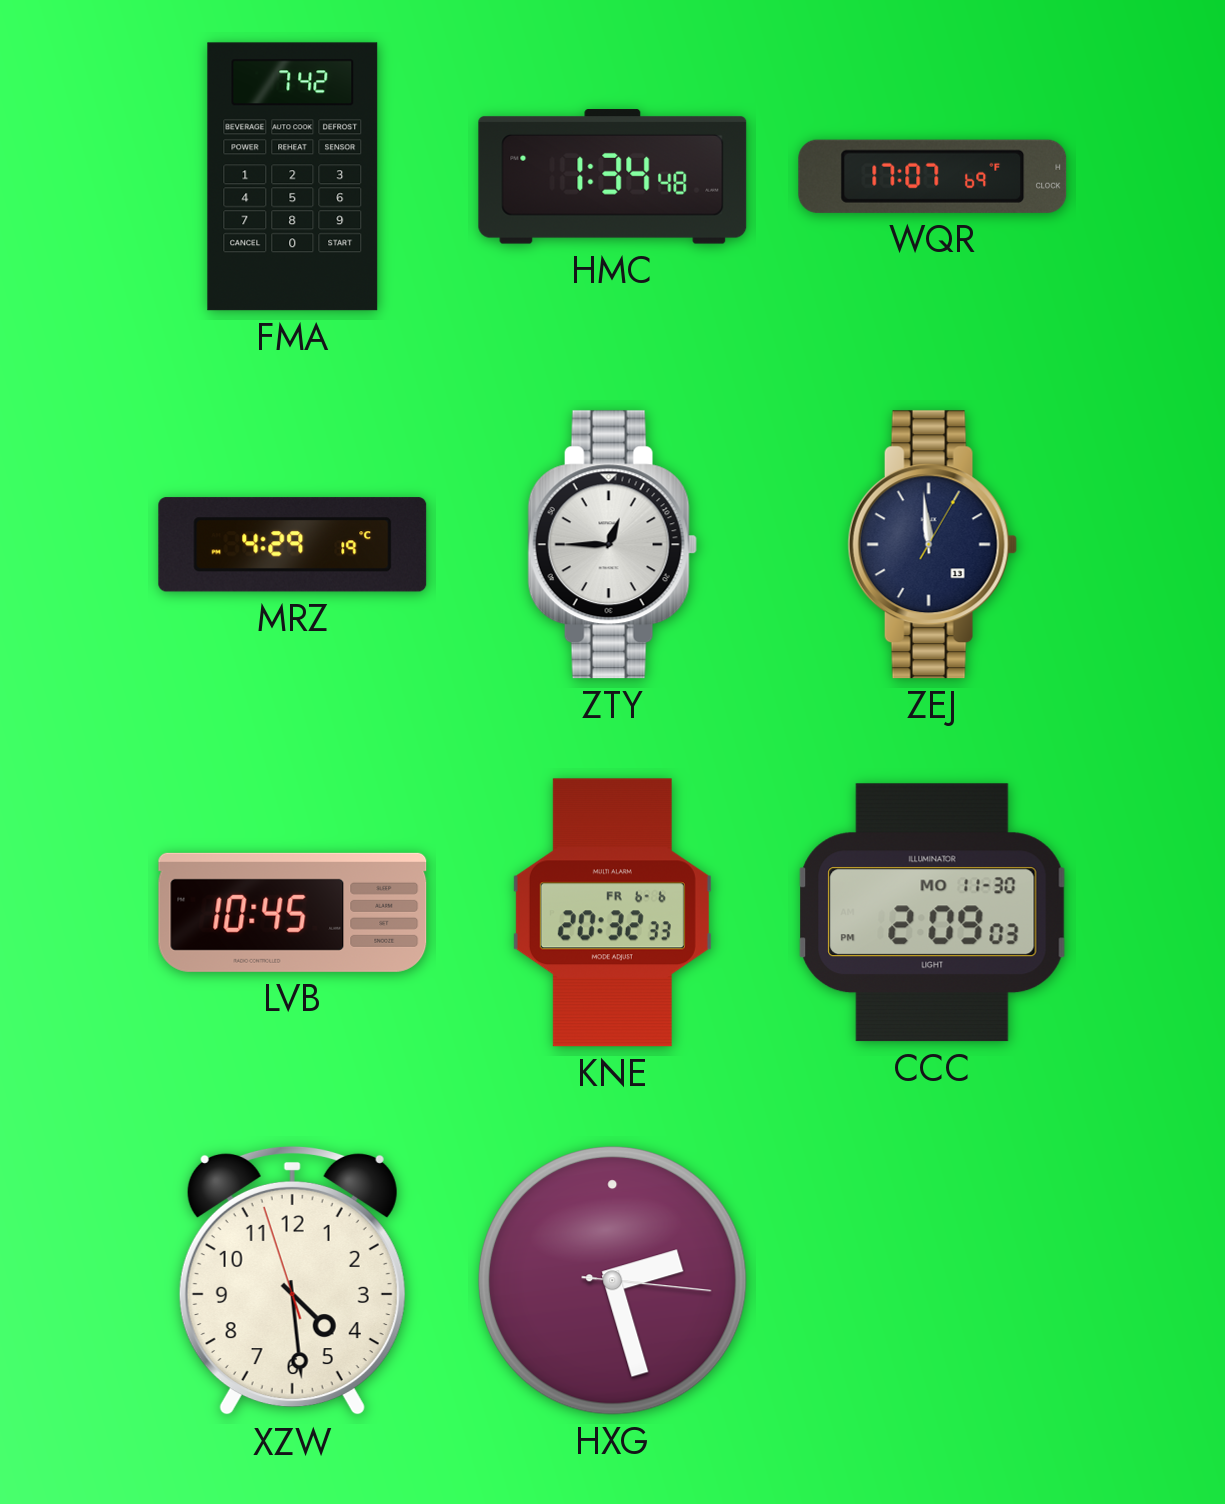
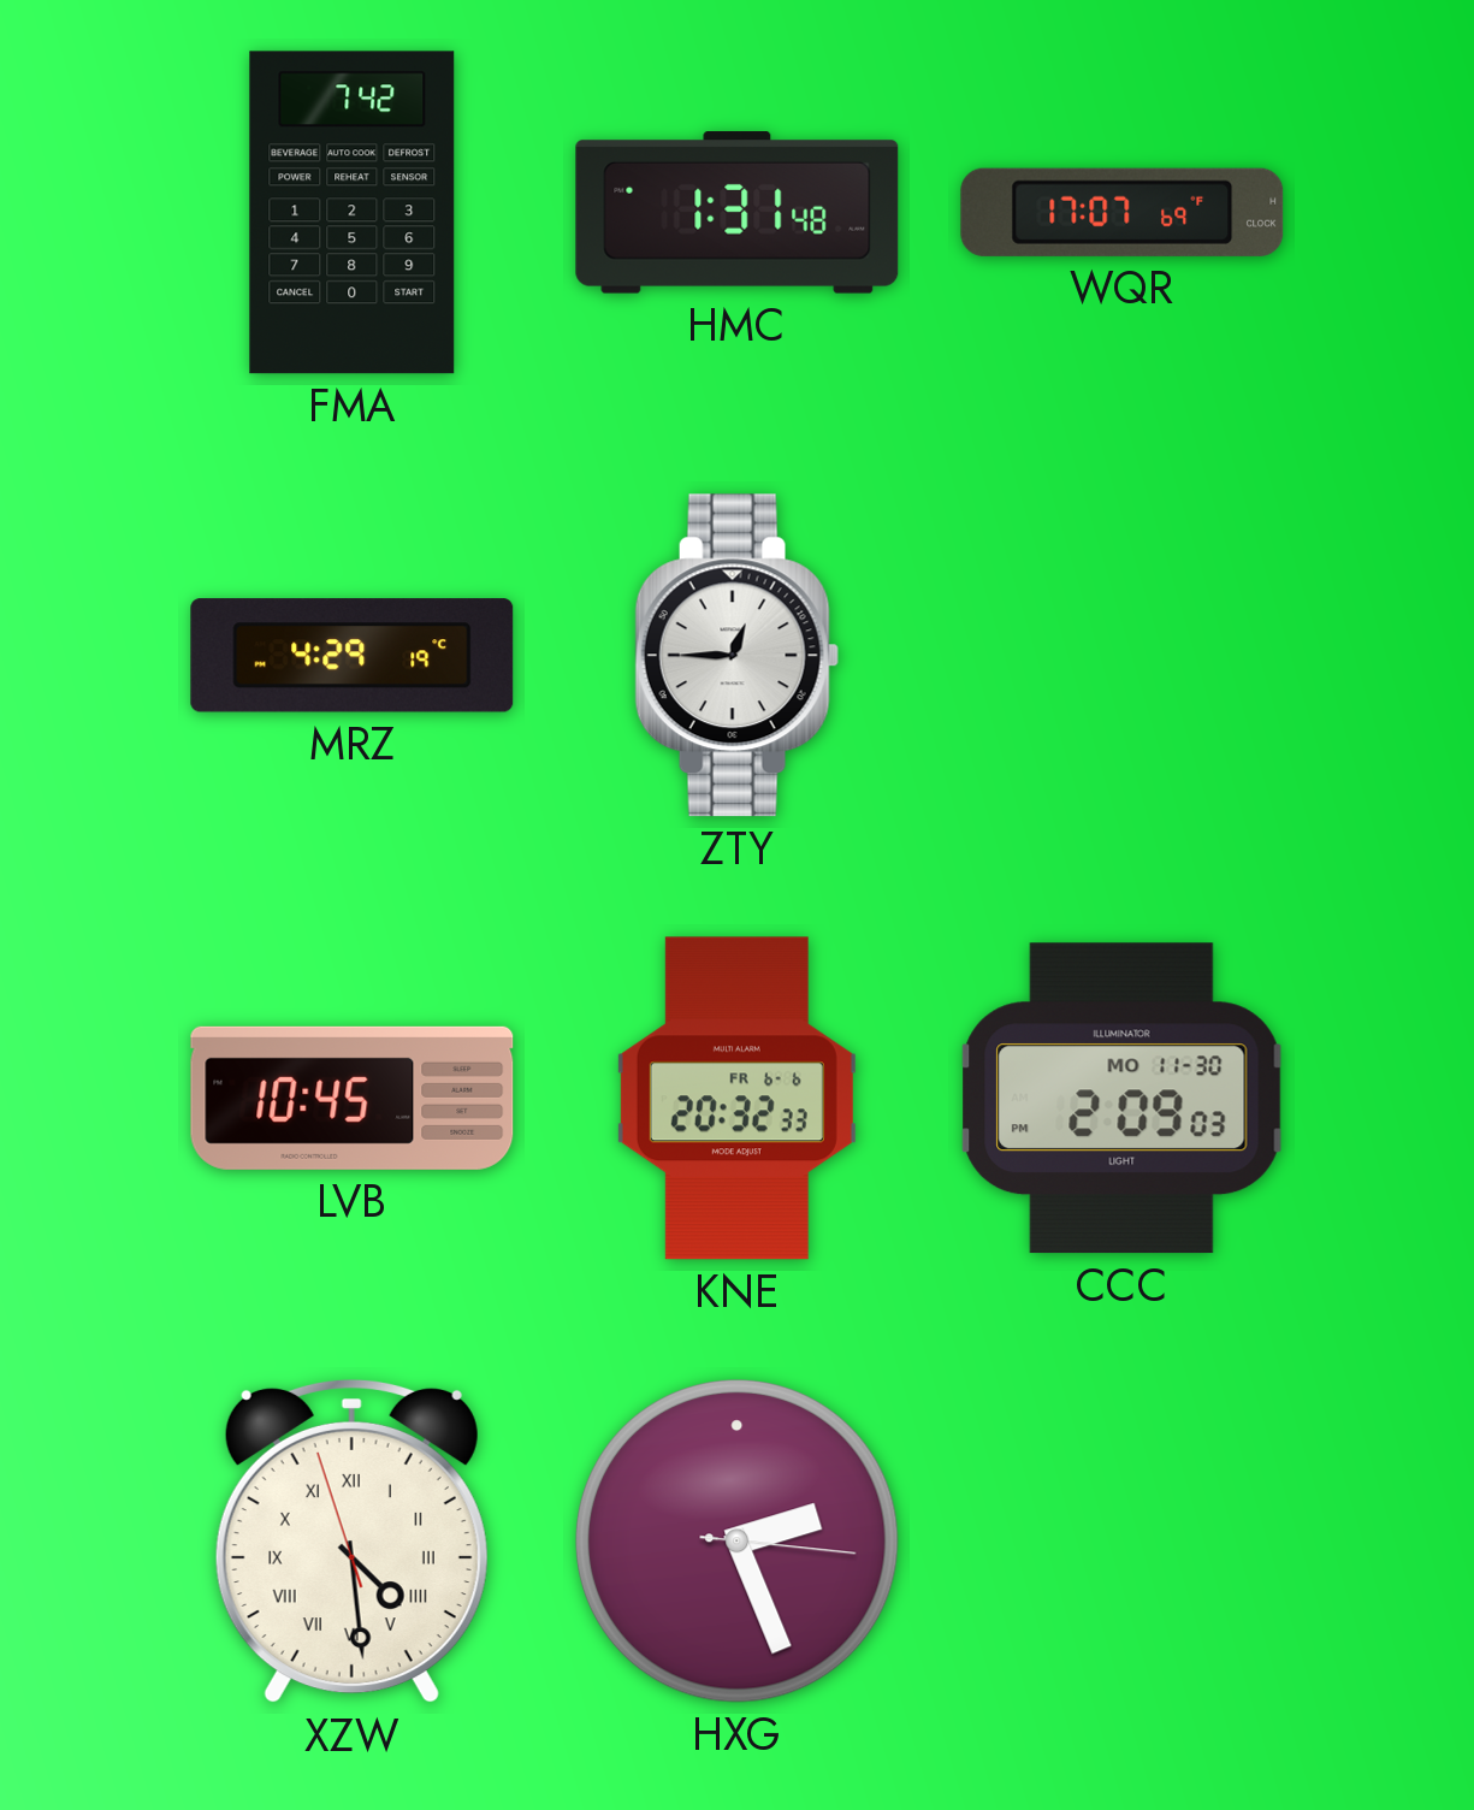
HMC: 1:34 -> 1:31 (738, 213)
ZEJ: 11:59 -> none (932, 545)
XZW numerals: Arabic -> Roman (351, 1542)
HXG: 2:27 -> 2:26 (738, 1542)
